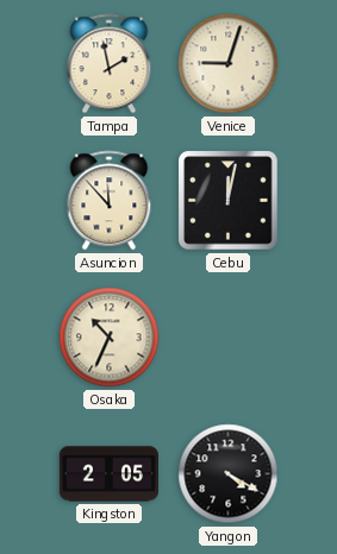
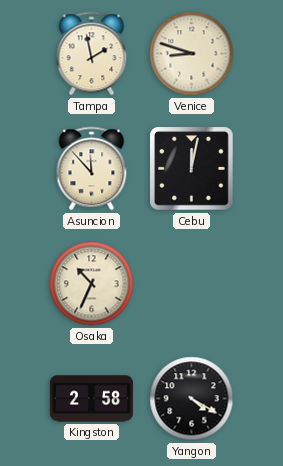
Venice: 9:03 -> 8:48 (192, 54)
Kingston: 2:05 -> 2:58 (91, 399)
